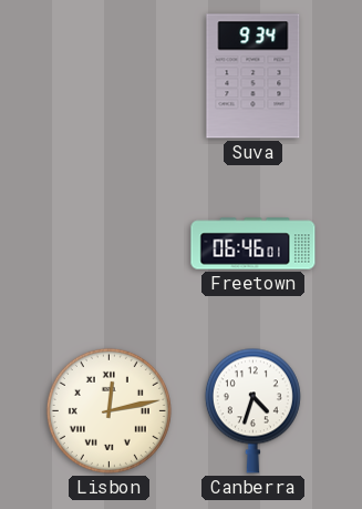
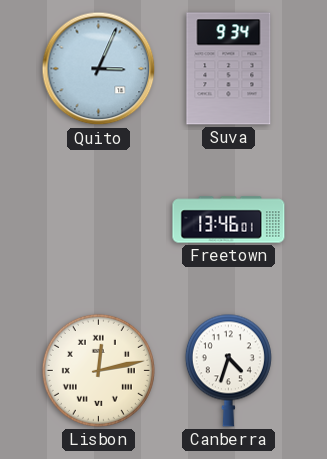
Quito: none -> 3:04 (99, 69)
Freetown: 06:46 -> 13:46 (229, 220)
